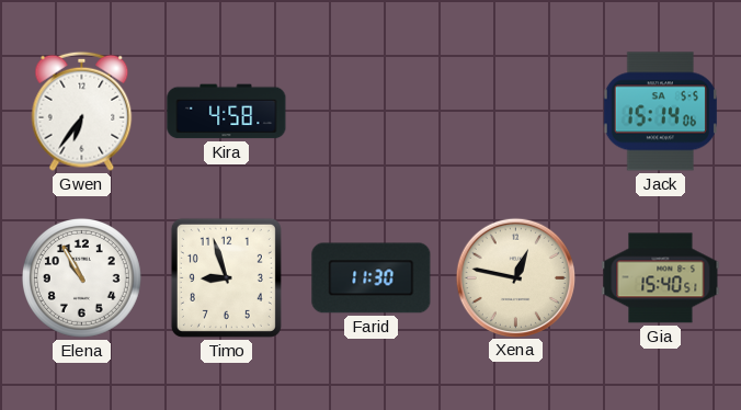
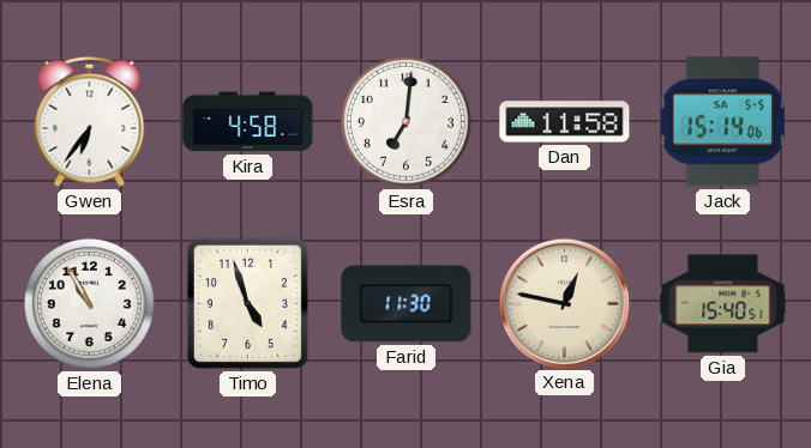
Esra: none -> 7:01 (405, 121)
Dan: none -> 11:58 (565, 122)
Timo: 8:57 -> 4:57 (247, 303)
